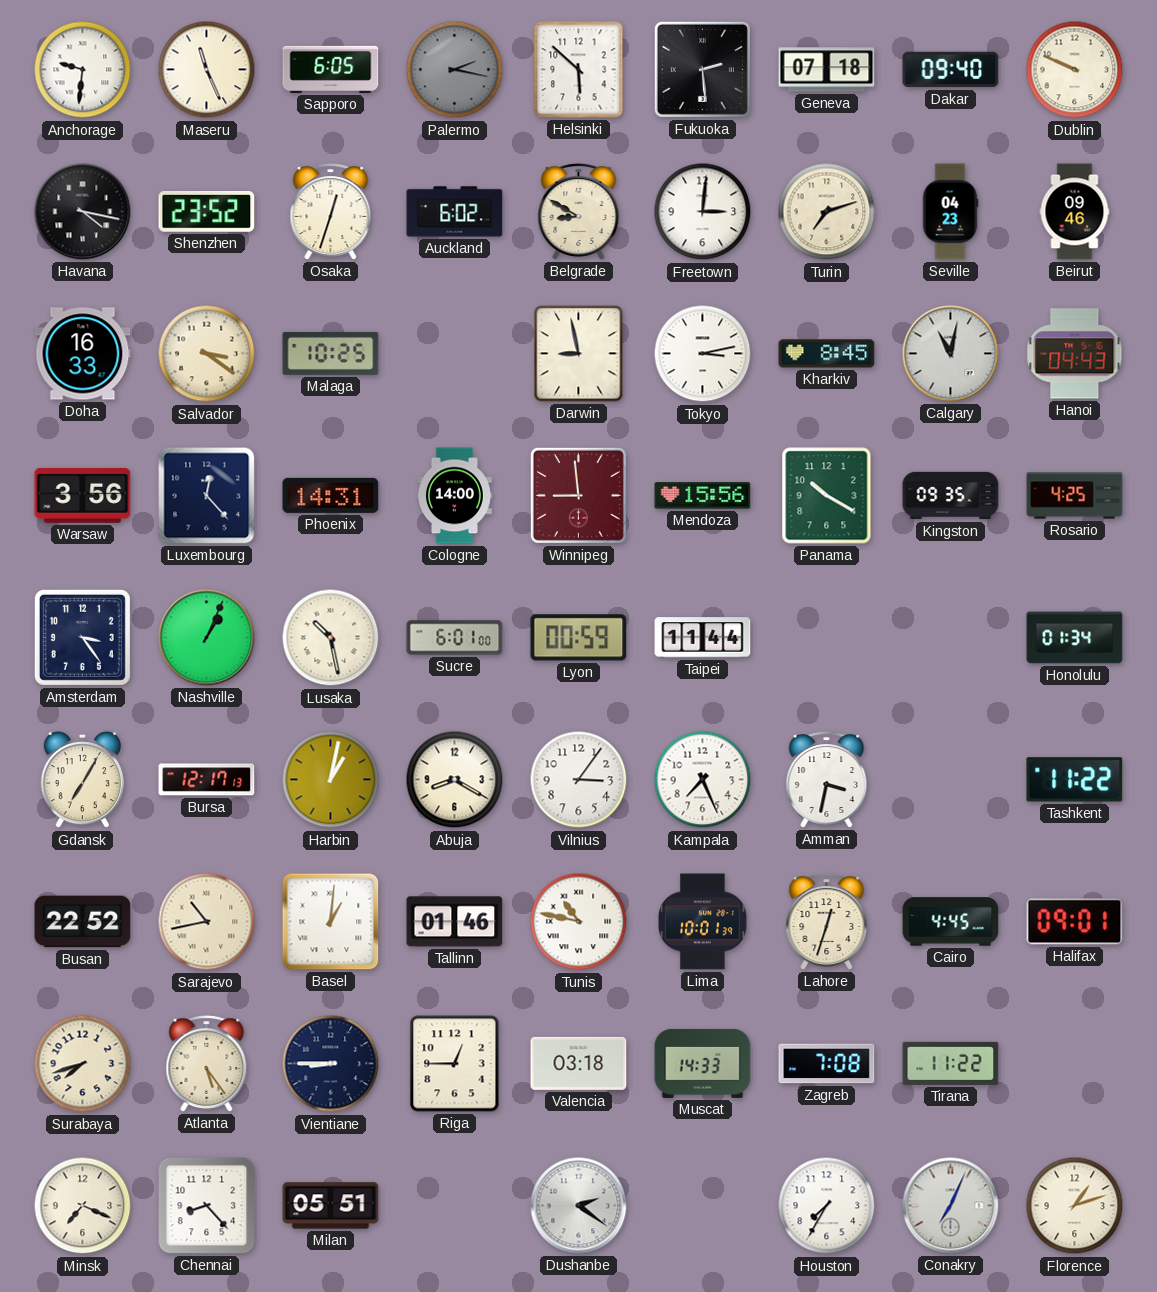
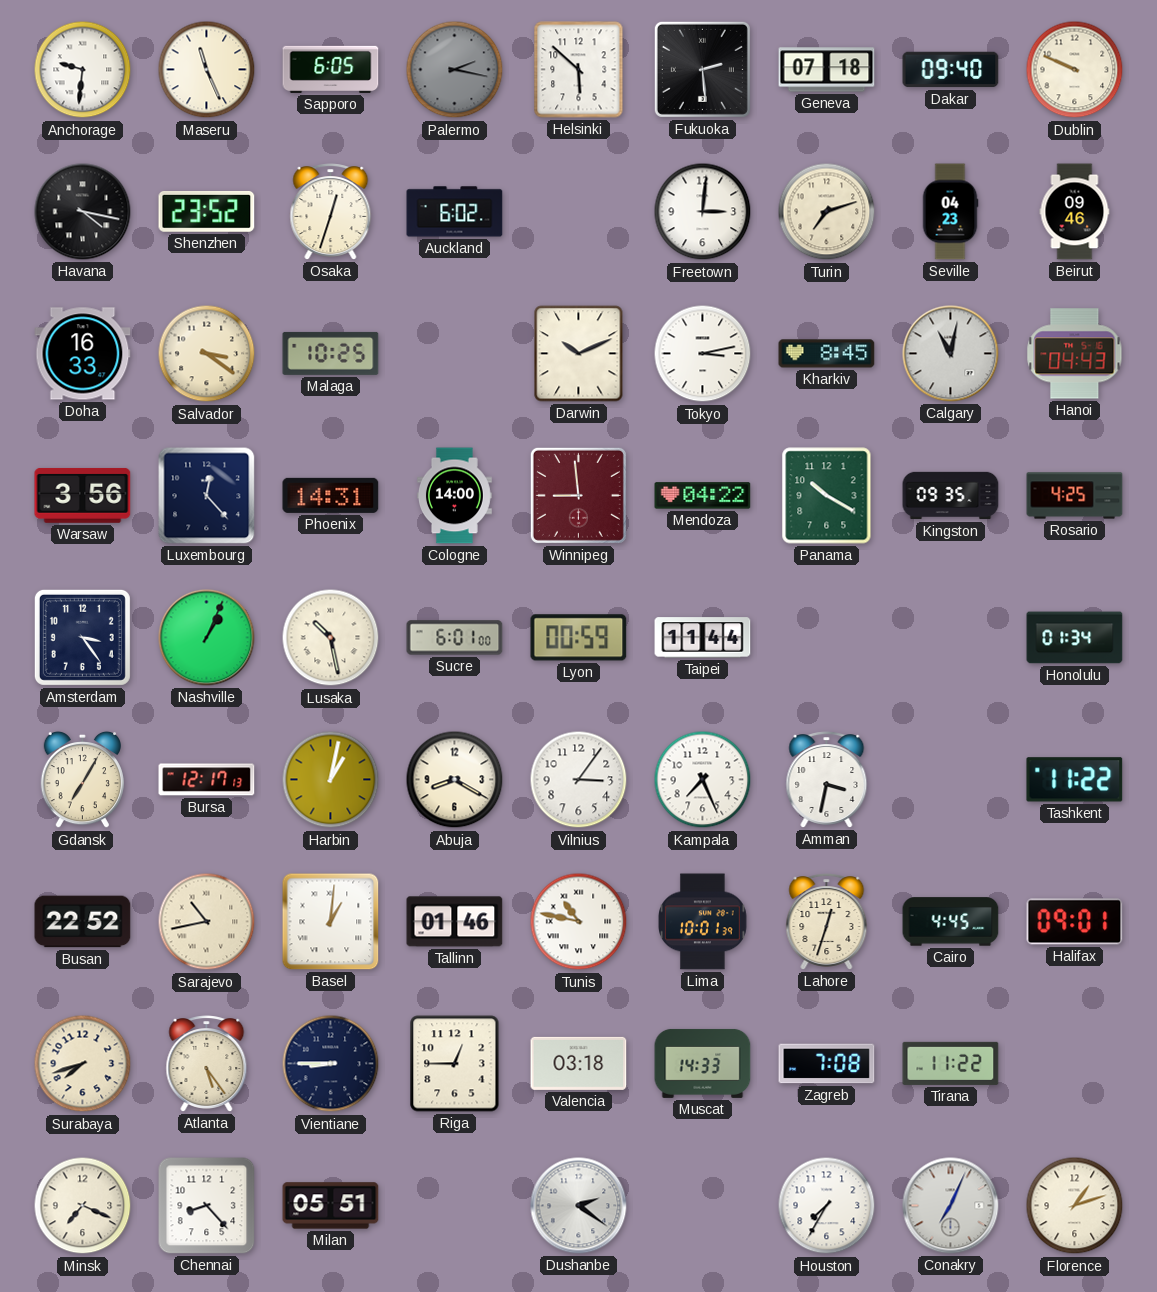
Belgrade: 8:50 -> none (579, 212)
Darwin: 8:58 -> 10:11 (579, 354)
Mendoza: 15:56 -> 04:22 (703, 496)
